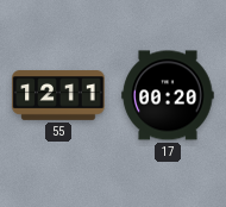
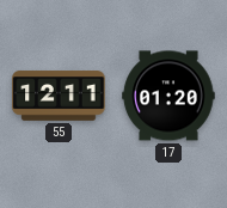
17: 00:20 -> 01:20 (168, 96)
